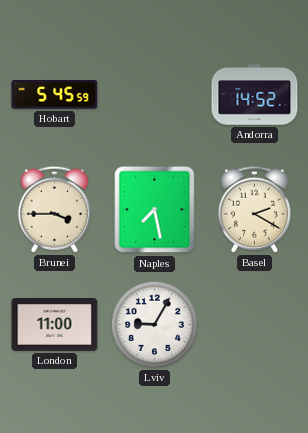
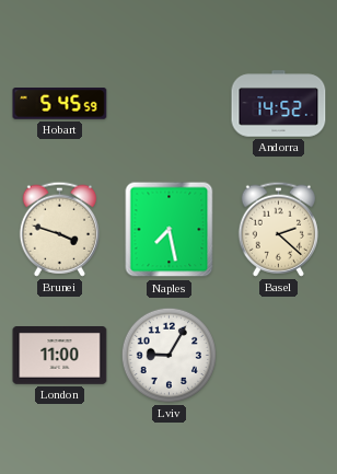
Brunei: 3:45 -> 3:48 (59, 229)
Basel: 2:20 -> 2:22 (278, 229)
